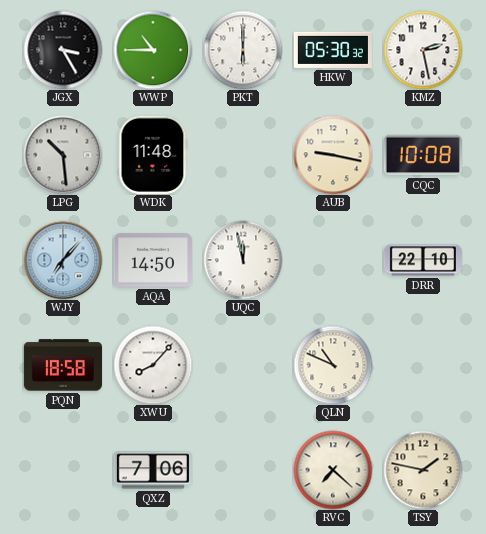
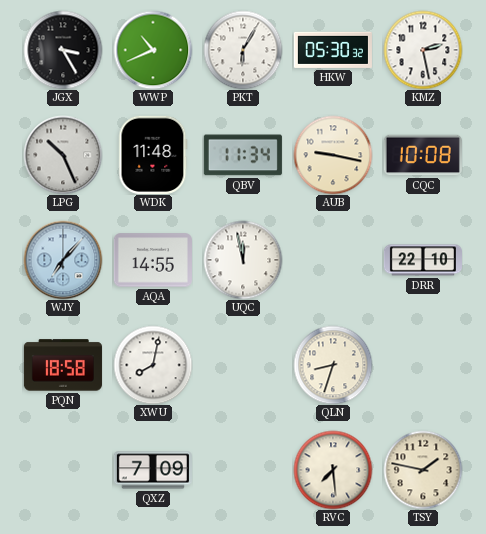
WWP: 10:45 -> 10:41 (153, 50)
PKT: 6:00 -> 6:05 (243, 50)
LPG: 10:29 -> 10:26 (63, 155)
QBV: none -> 11:34 (243, 155)
AQA: 14:50 -> 14:55 (153, 260)
XWU: 8:07 -> 8:02 (153, 365)
QLN: 10:49 -> 8:33 (333, 365)
QXZ: 7:06 -> 7:09 (153, 470)
RVC: 7:22 -> 7:29 (333, 470)
